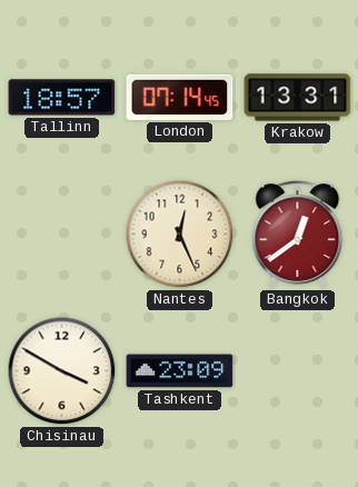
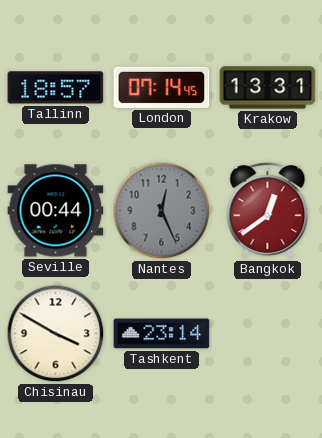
Seville: none -> 00:44 (56, 211)
Nantes dial: cream -> grey (162, 211)
Tashkent: 23:09 -> 23:14 (162, 334)
